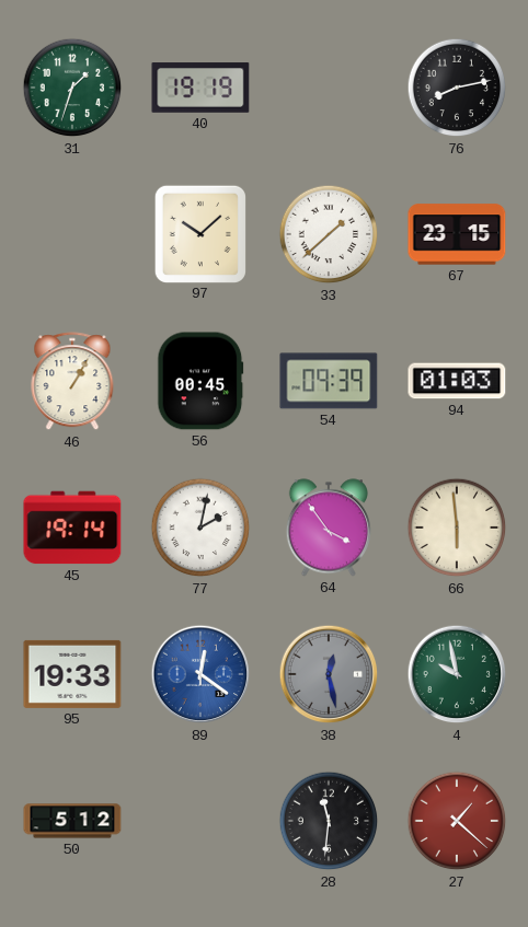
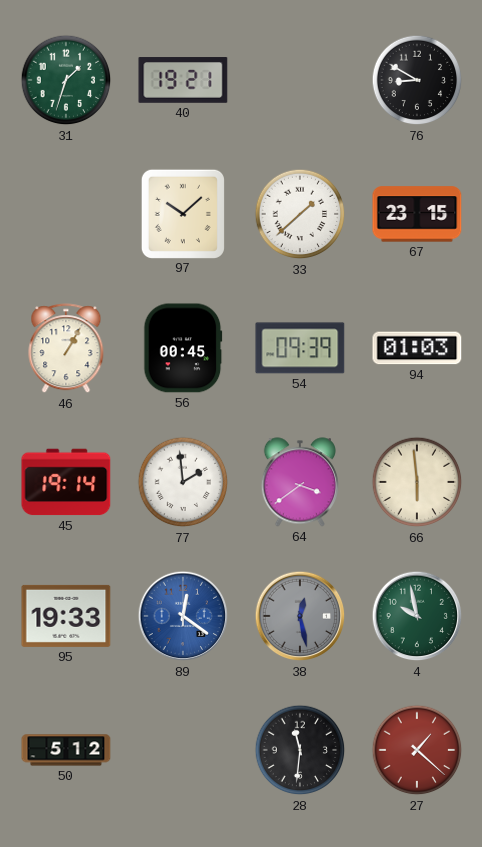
40: 19:19 -> 19:21 (183, 80)
76: 8:13 -> 8:50 (417, 80)
77: 2:02 -> 1:59 (183, 482)
64: 3:54 -> 3:39 (300, 482)
